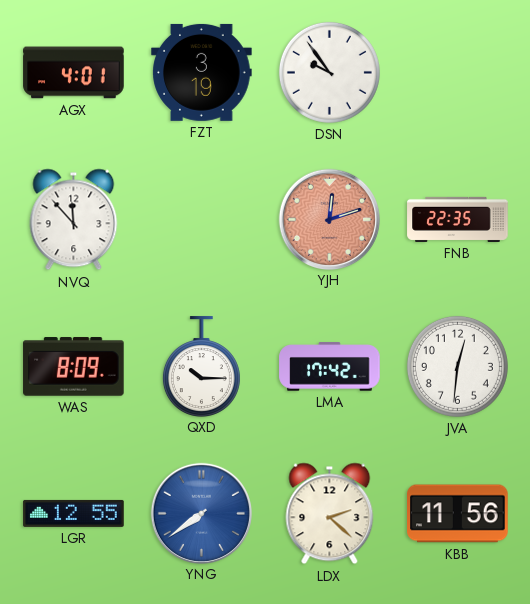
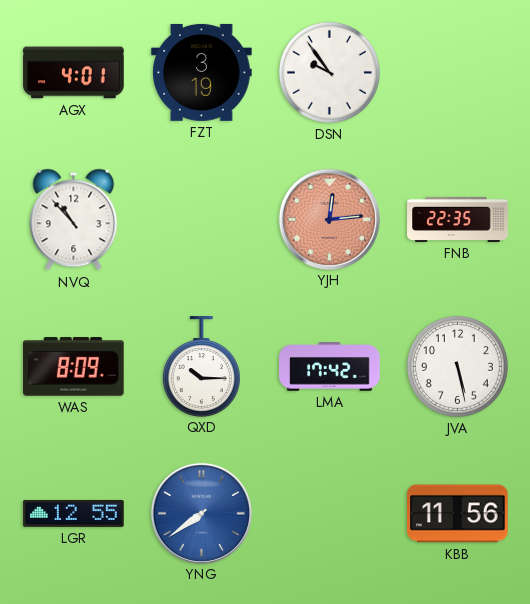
NVQ: 11:53 -> 10:53 (74, 220)
YJH: 12:12 -> 12:14 (329, 219)
JVA: 12:31 -> 5:28 (457, 366)
LDX: 2:22 -> none (330, 514)
